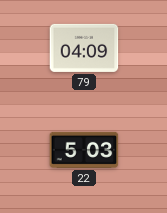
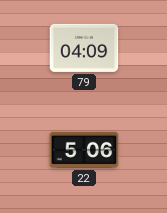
22: 5:03 -> 5:06 (84, 150)
